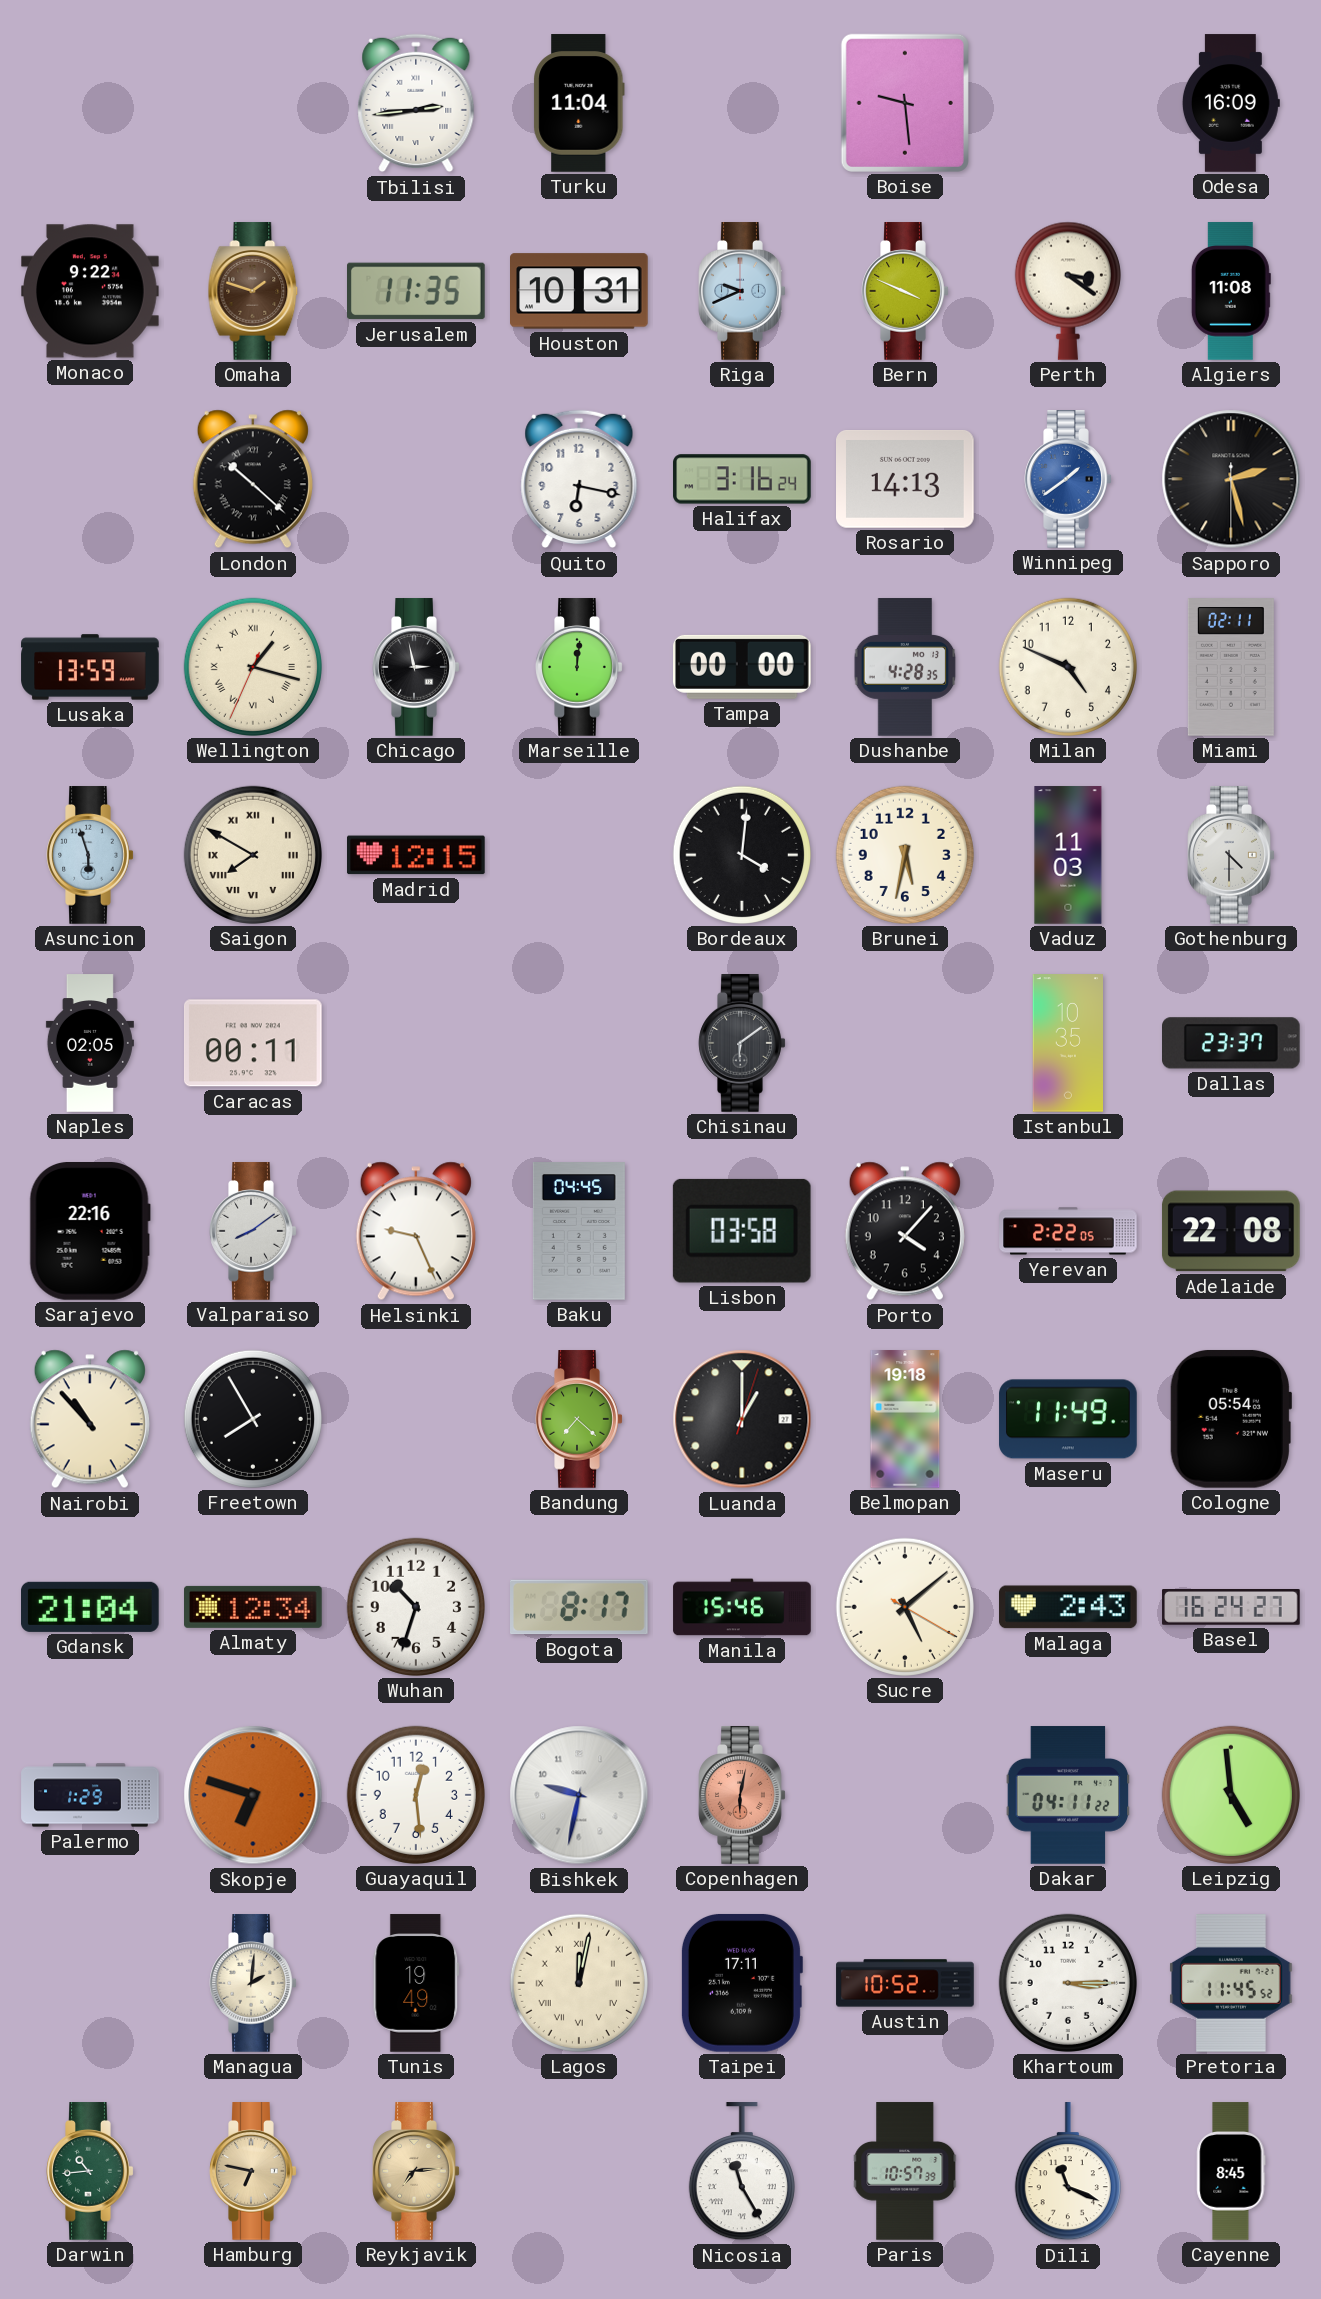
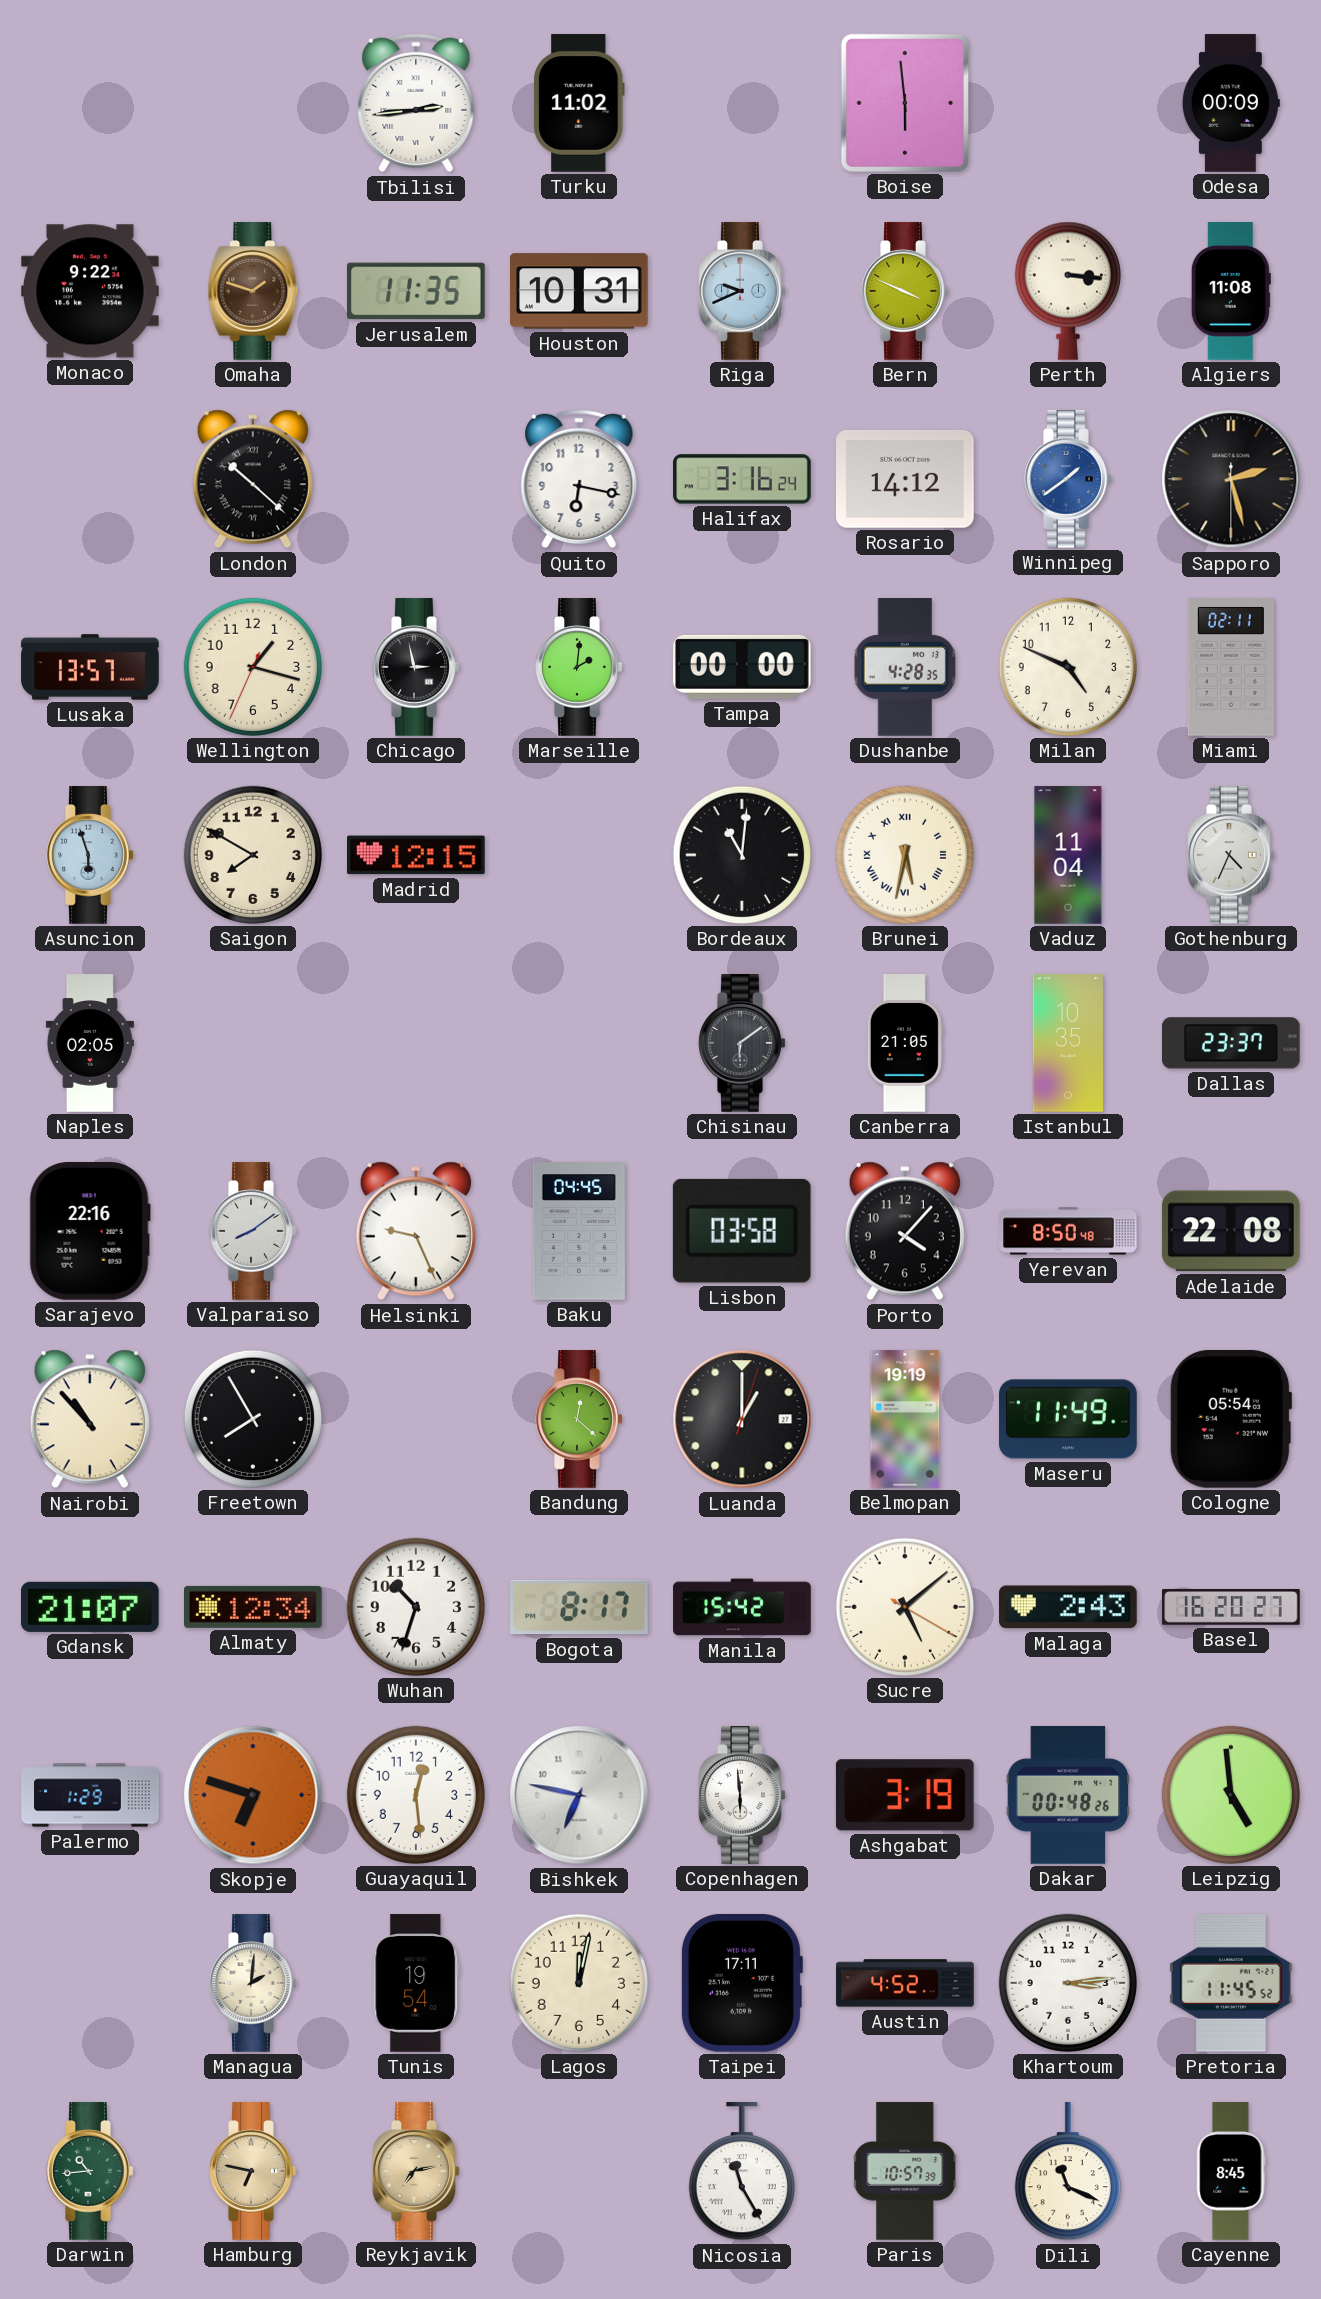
Turku: 11:04 -> 11:02 (579, 103)
Boise: 9:29 -> 5:59 (905, 103)
Odesa: 16:09 -> 00:09 (1231, 103)
Perth: 3:21 -> 3:16 (1068, 291)
Rosario: 14:13 -> 14:12 (906, 480)
Lusaka: 13:59 -> 13:57 (90, 667)
Wellington numerals: Roman -> Arabic (253, 667)
Marseille: 12:01 -> 2:01 (579, 667)
Saigon numerals: Roman -> Arabic (253, 855)
Bordeaux: 4:01 -> 11:01 (742, 855)
Brunei numerals: Arabic -> Roman (905, 855)
Vaduz: 11:03 -> 11:04 (1068, 855)
Gothenburg: 4:30 -> 4:34 (1231, 855)
Caracas: 00:11 -> none (253, 1043)
Canberra: none -> 21:05 (905, 1043)
Yerevan: 2:22 -> 8:50 (1068, 1231)
Bandung: 7:22 -> 12:22 (579, 1419)
Belmopan: 19:18 -> 19:19 (905, 1419)
Gdansk: 21:04 -> 21:07 (91, 1607)
Manila: 15:46 -> 15:42 (742, 1607)
Basel: 16:24 -> 16:20 (1231, 1608)
Bishkek: 9:32 -> 6:47 (579, 1795)
Copenhagen: 6:02 -> 5:59 (742, 1795)
Copenhagen dial: salmon -> white (742, 1795)
Ashgabat: none -> 3:19 (905, 1795)
Dakar: 04:11 -> 00:48 (1068, 1795)
Tunis: 19:49 -> 19:54 (416, 1983)
Lagos numerals: Roman -> Arabic (579, 1983)
Austin: 10:52 -> 4:52 (905, 1983)
Khartoum: 3:15 -> 3:14 (1068, 1983)
Reykjavik: 7:14 -> 7:13 (416, 2171)
